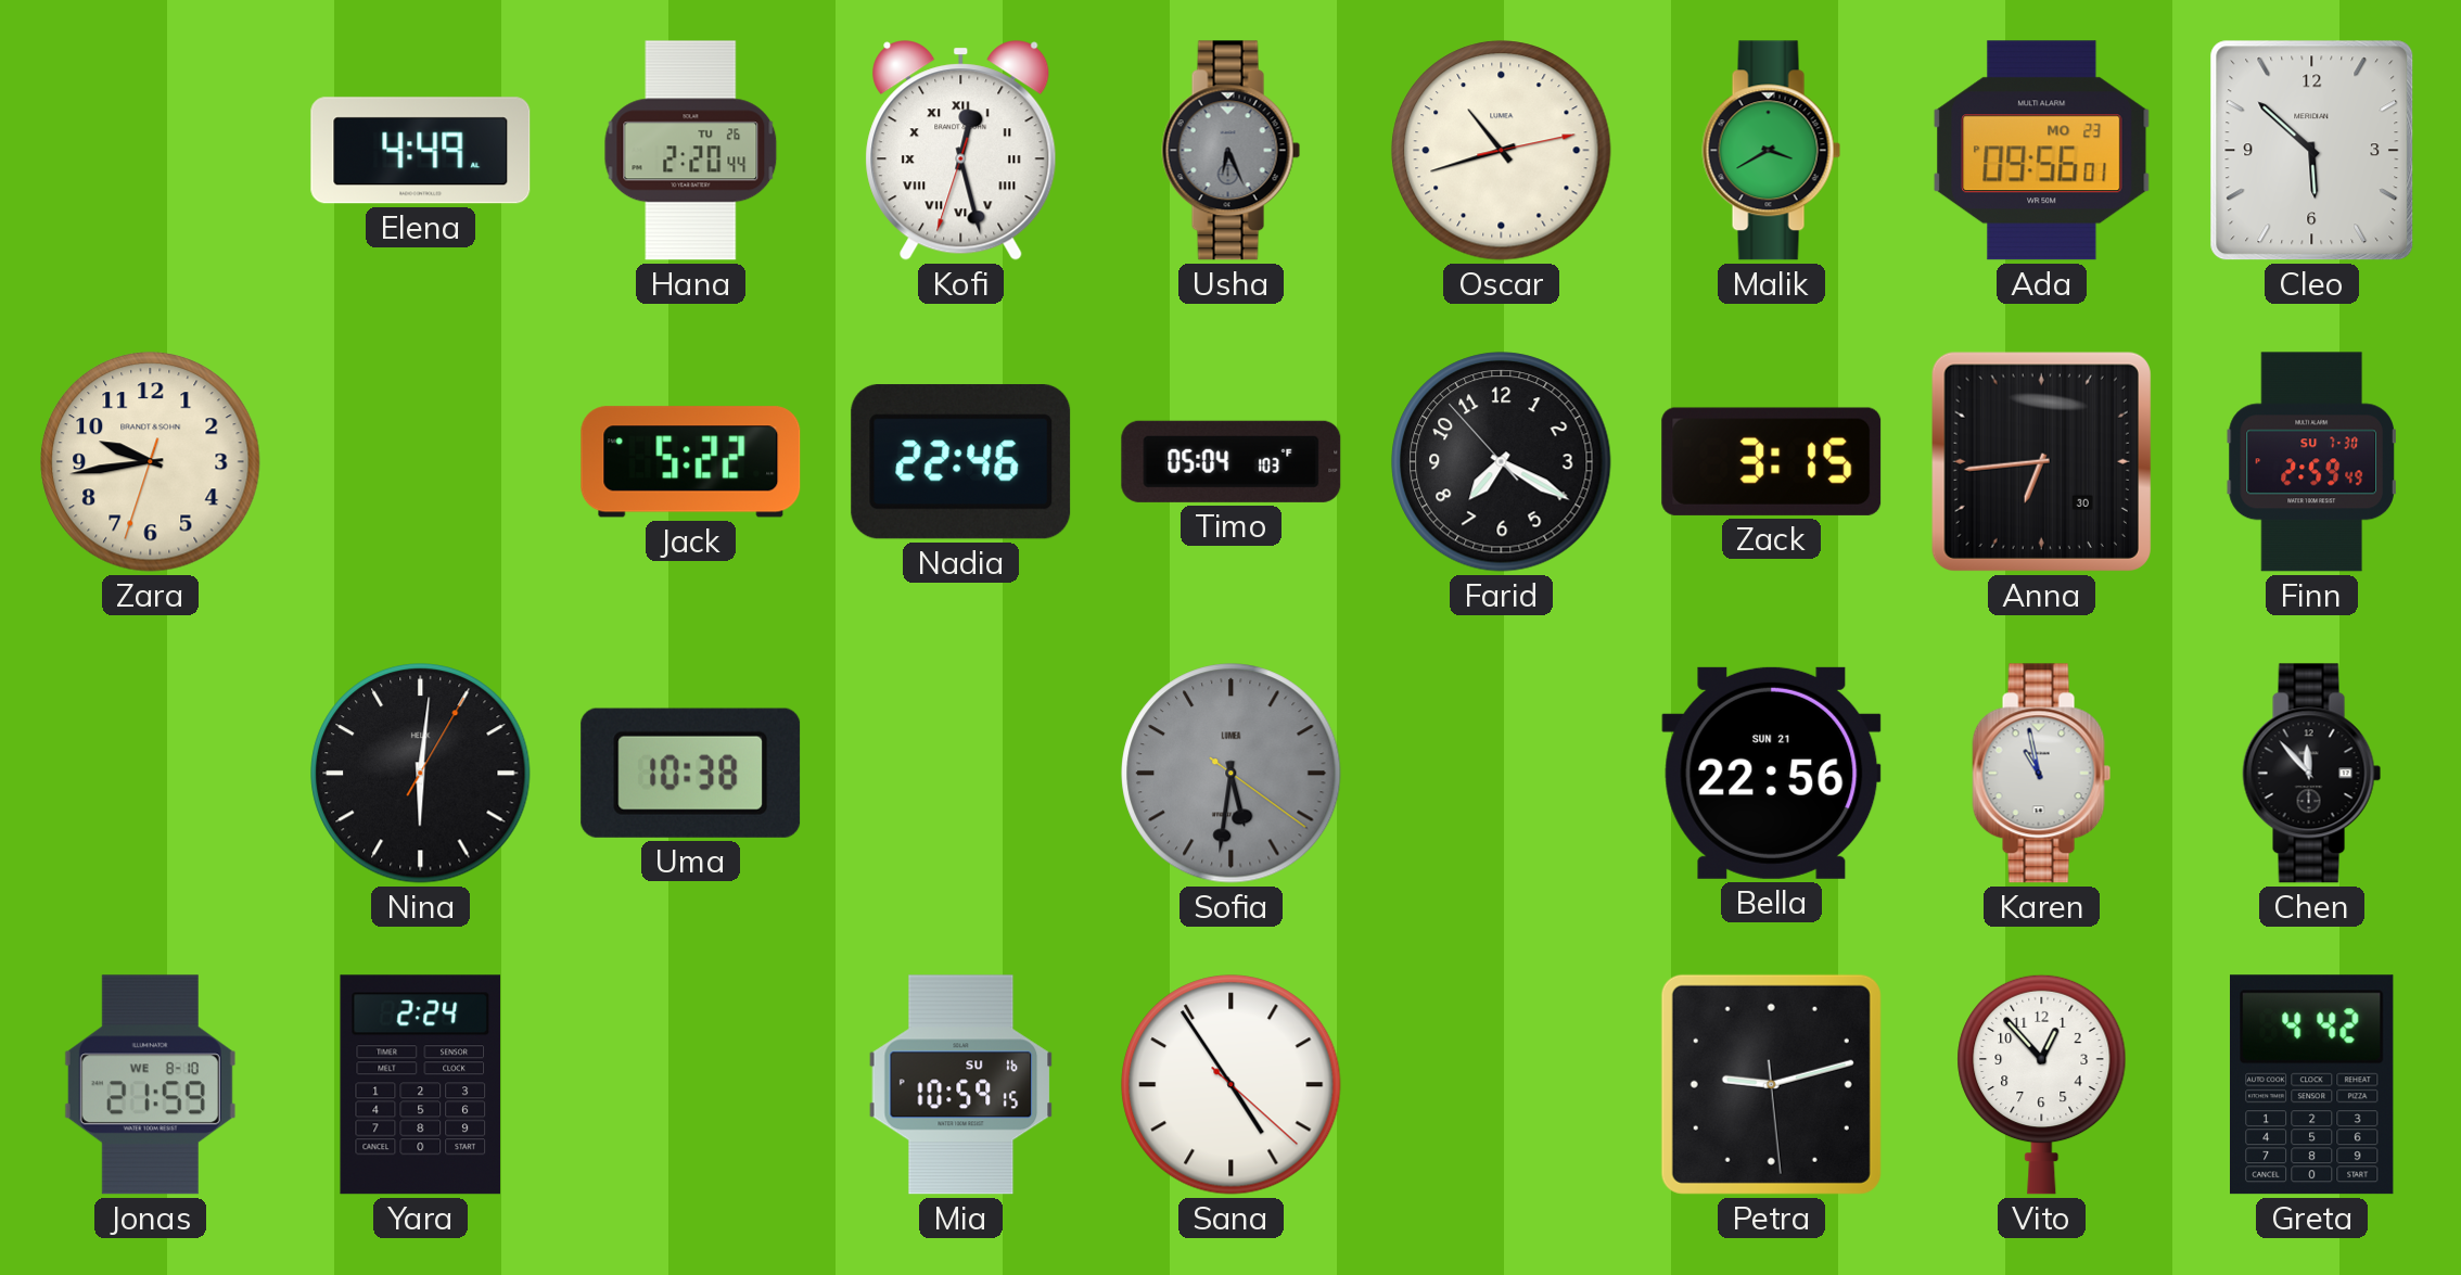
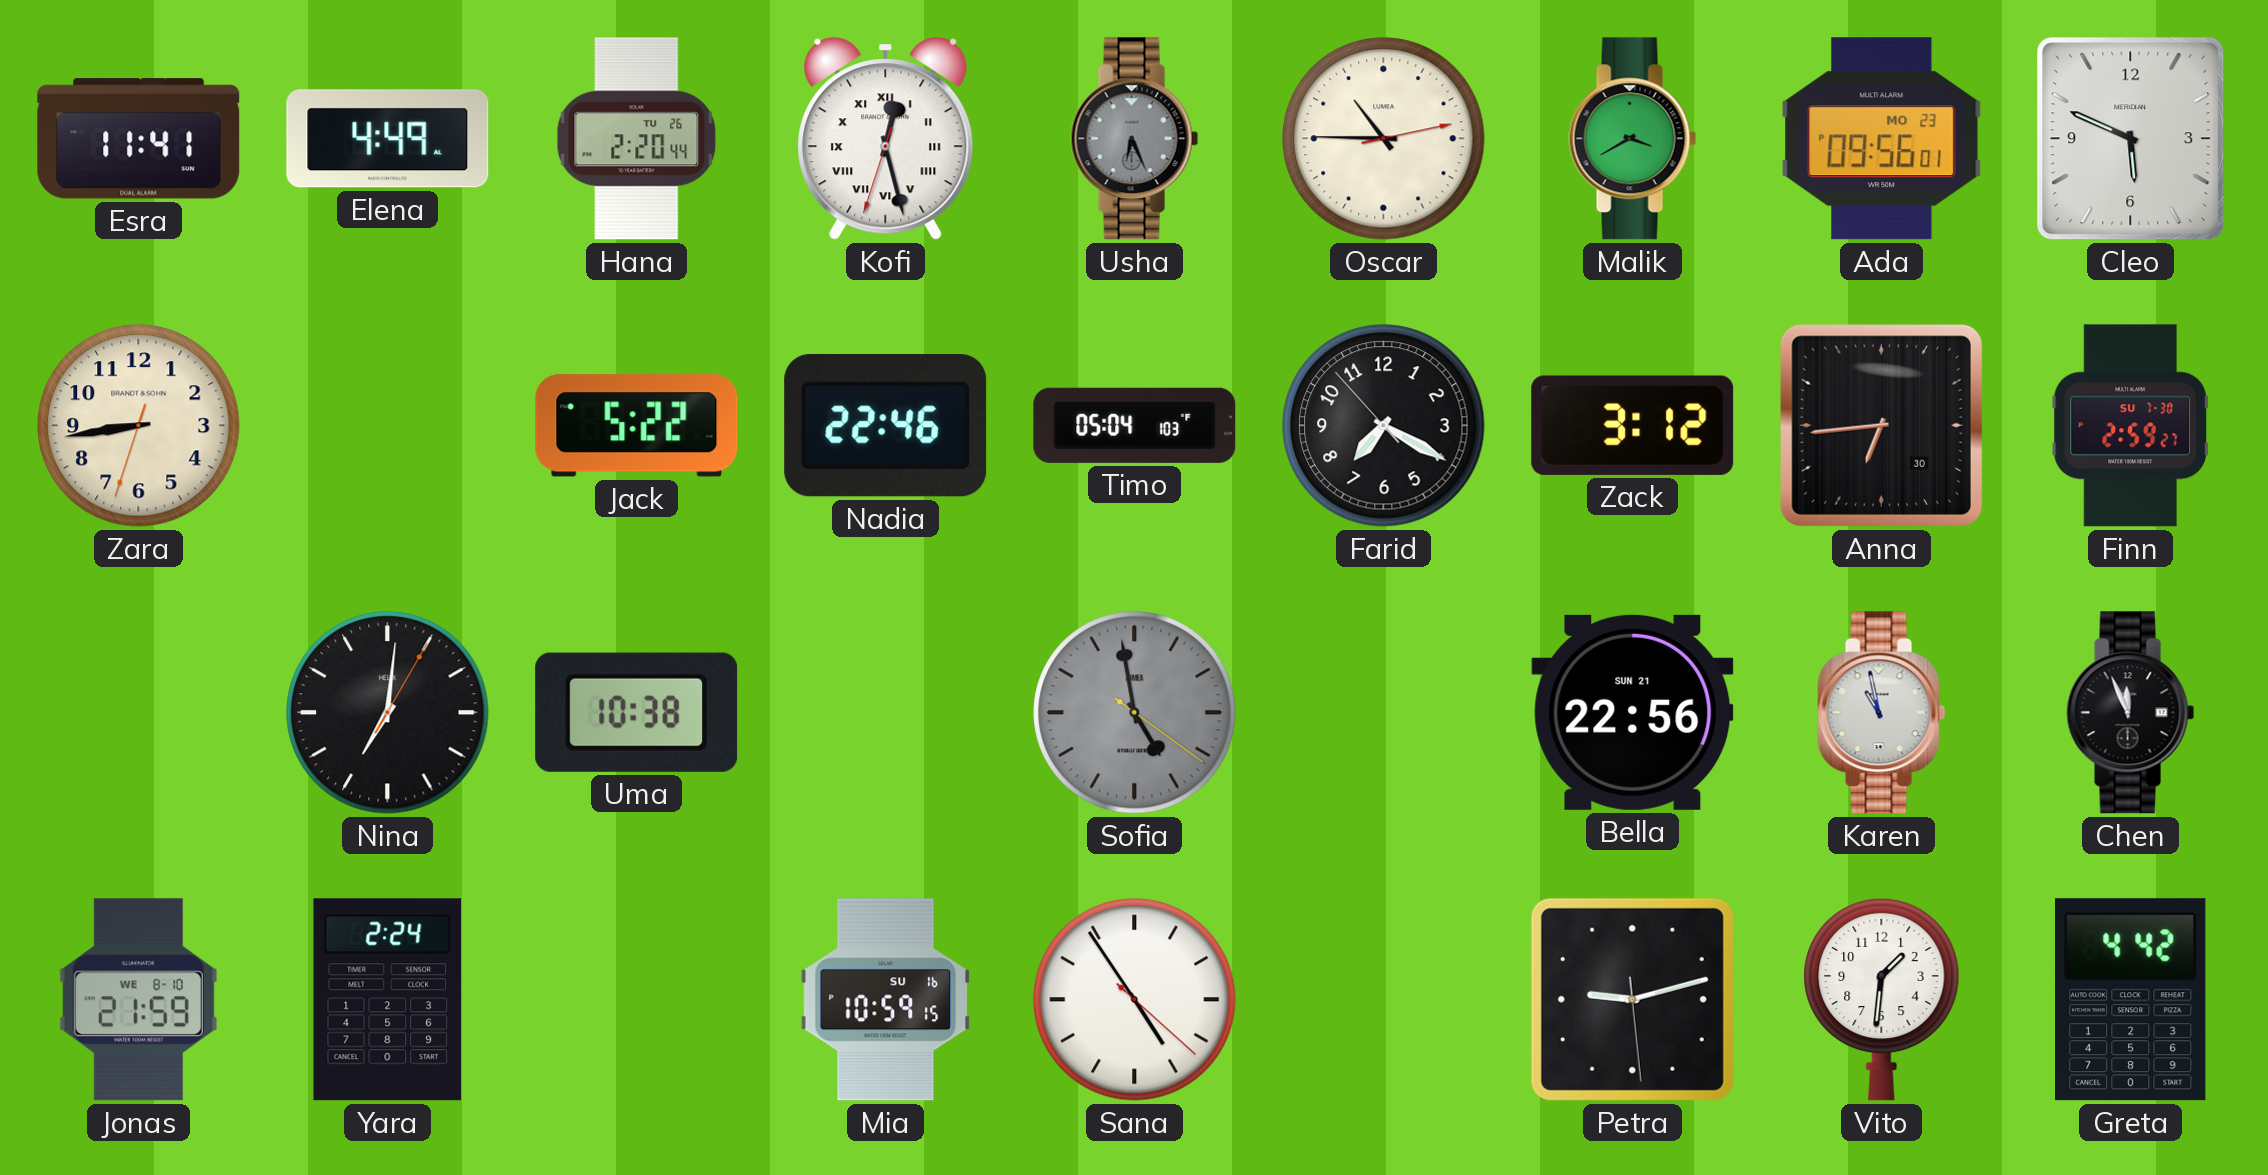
Esra: none -> 11:41 (139, 139)
Oscar: 10:42 -> 10:45 (1384, 139)
Cleo: 5:52 -> 5:49 (2131, 139)
Zara: 9:43 -> 8:43 (139, 426)
Zack: 3:15 -> 3:12 (1633, 425)
Finn: 2:59:49 -> 2:59:27 (2130, 426)
Nina: 6:01 -> 7:01 (388, 713)
Sofia: 5:31 -> 4:58 (1135, 713)
Chen: 11:53 -> 11:56 (2131, 713)
Vito: 12:53 -> 1:31 (1882, 999)
